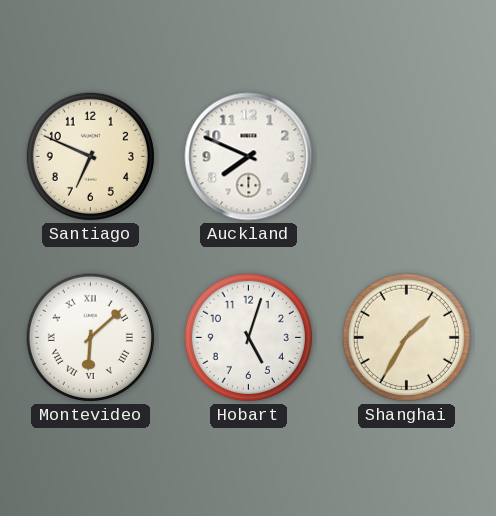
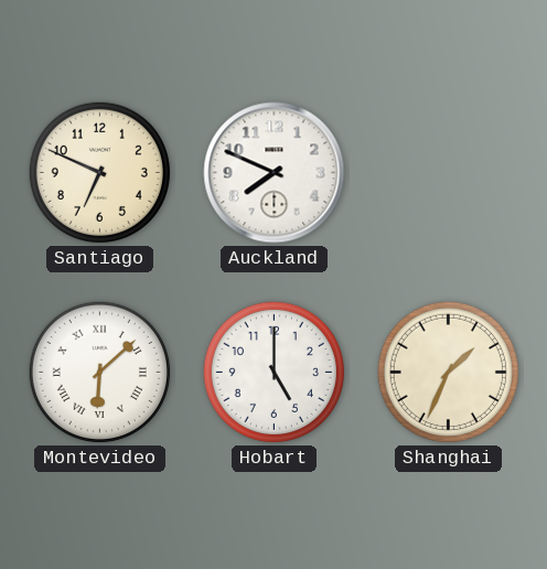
Hobart: 5:03 -> 5:00 (273, 372)
Shanghai: 1:35 -> 1:34 (448, 372)
